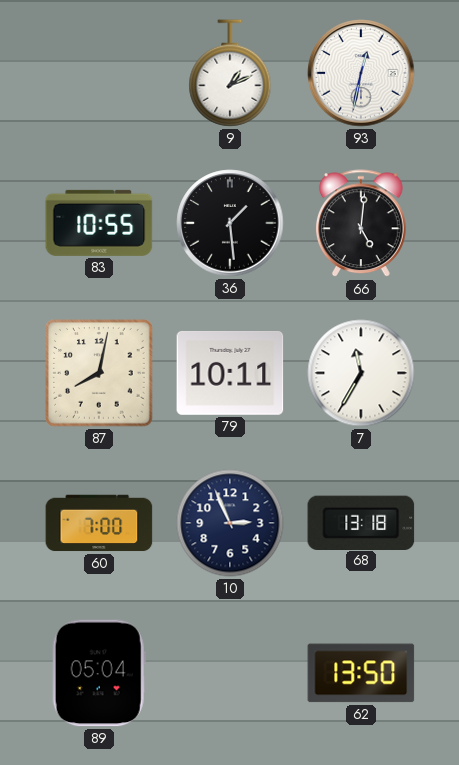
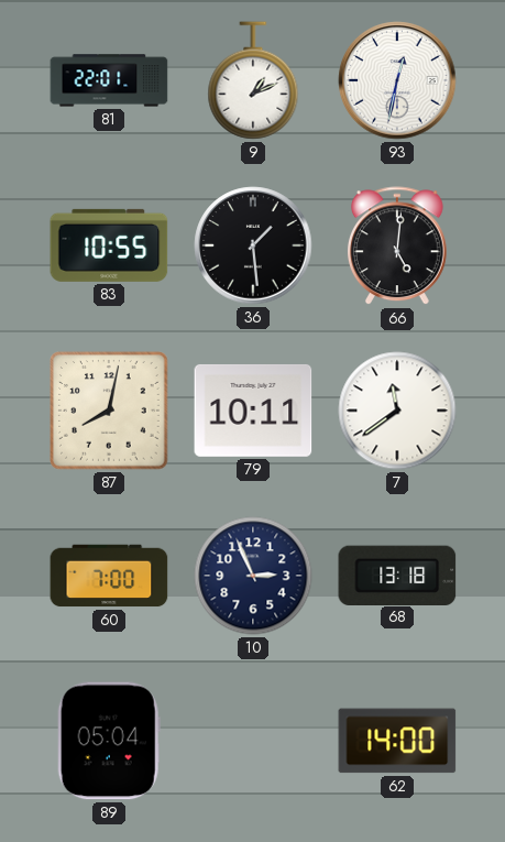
81: none -> 22:01 (109, 80)
7: 11:35 -> 11:39 (397, 411)
62: 13:50 -> 14:00 (397, 741)
